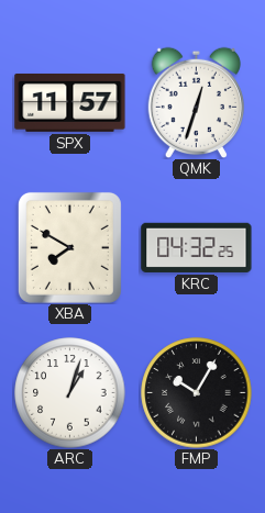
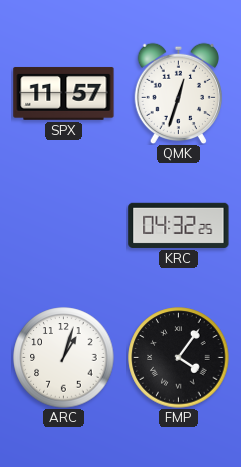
XBA: 7:50 -> none (69, 247)
FMP: 10:05 -> 4:06 (179, 358)
